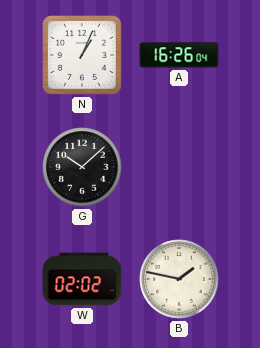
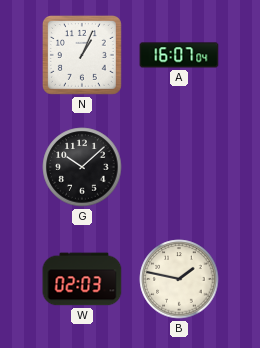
A: 16:26 -> 16:07 (179, 55)
W: 02:02 -> 02:03 (82, 279)
